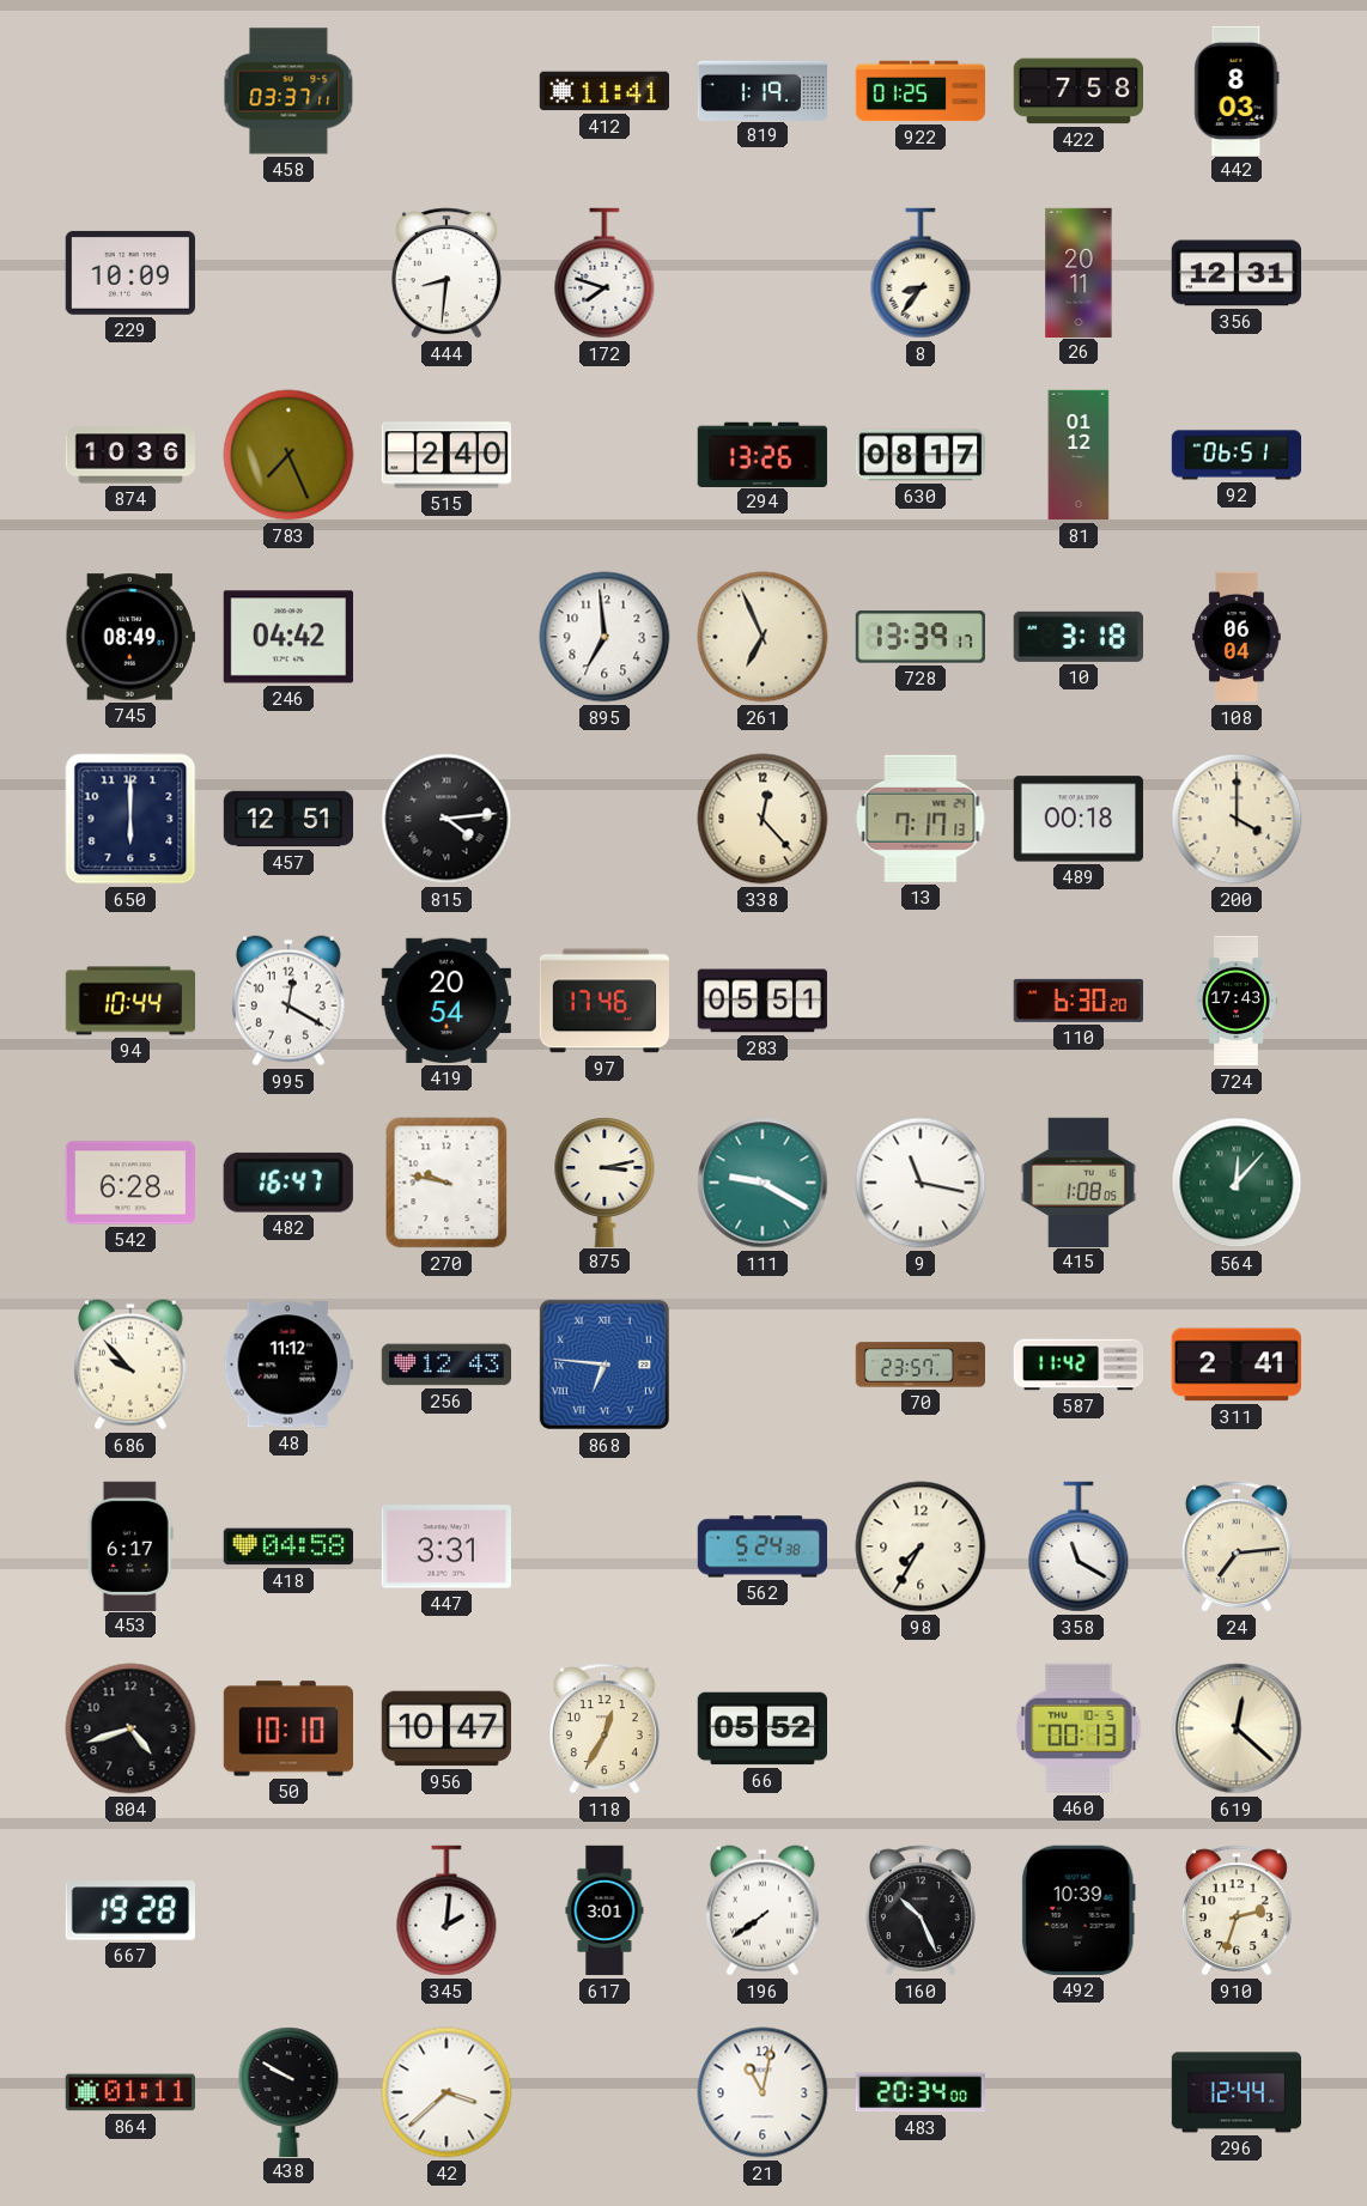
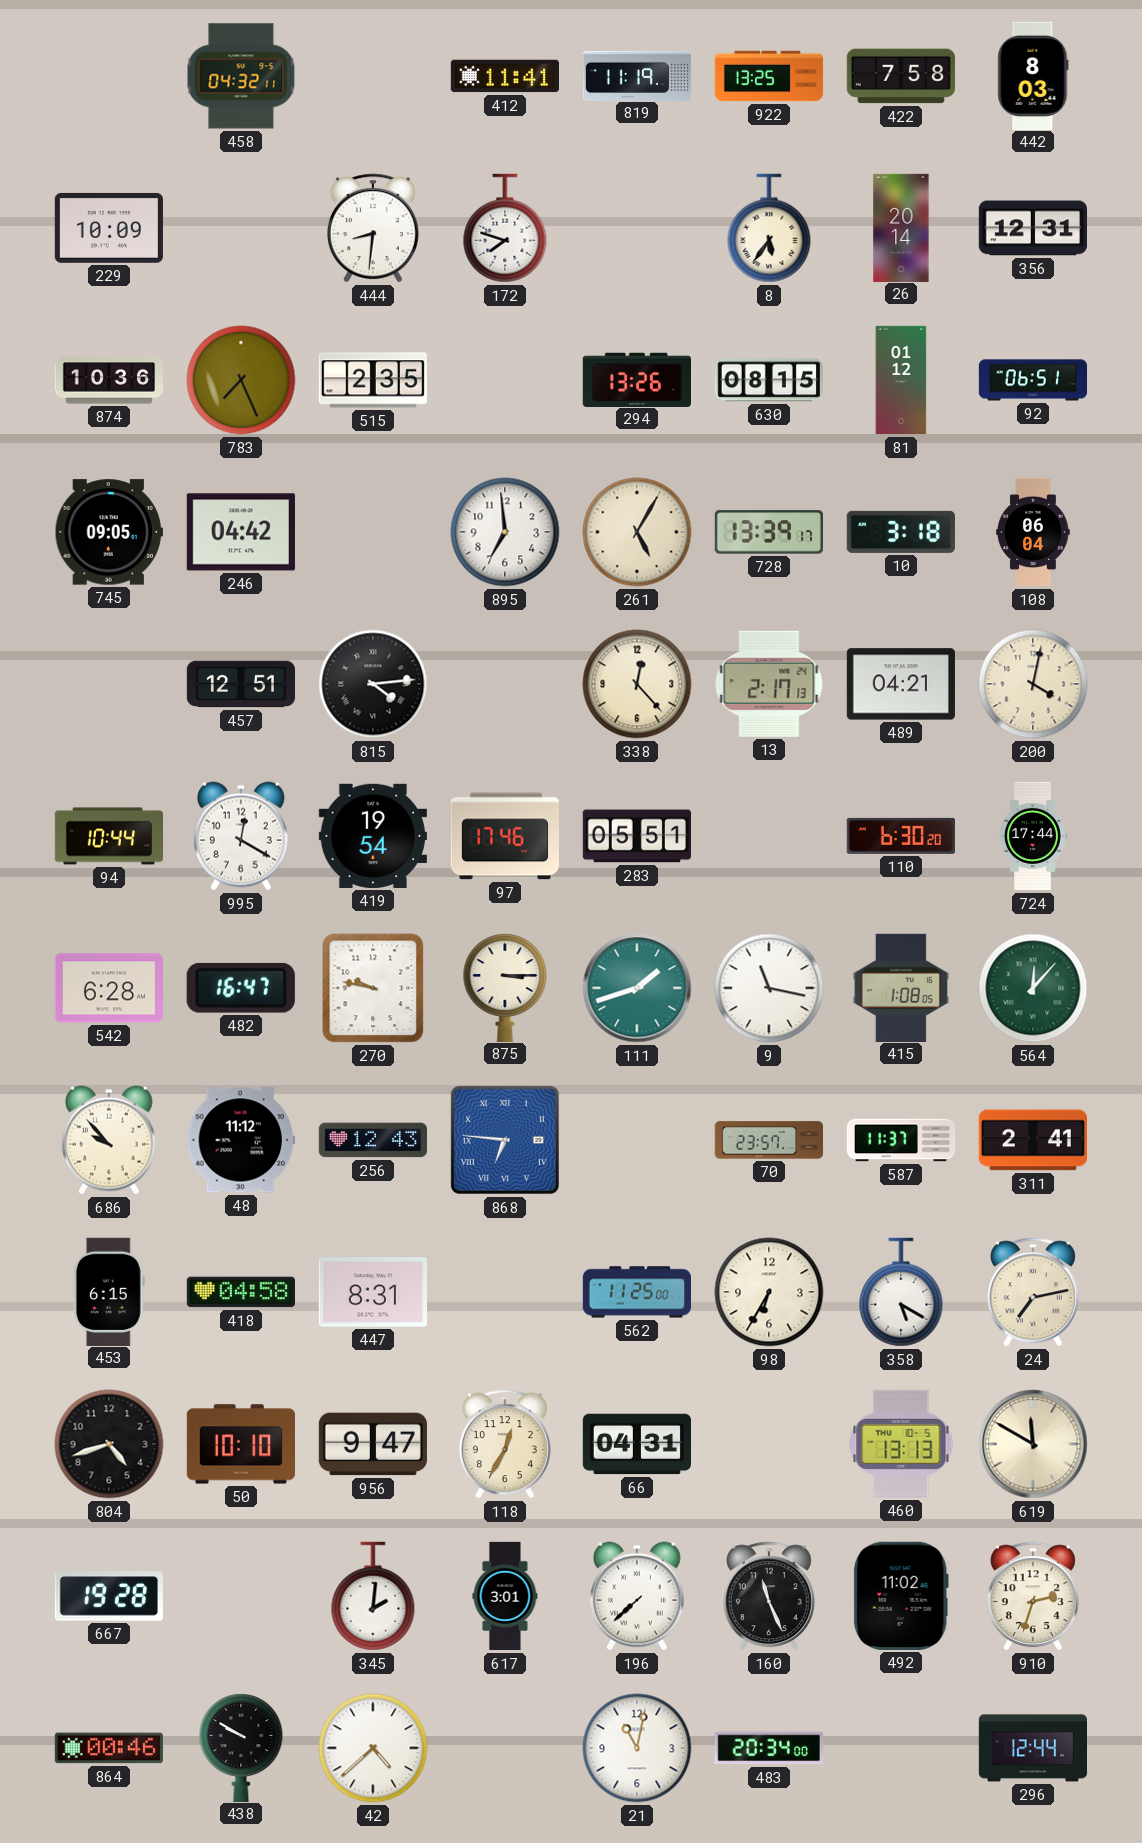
458: 03:37 -> 04:32 (241, 76)
819: 1:19 -> 11:19 (637, 75)
922: 01:25 -> 13:25 (769, 76)
8: 8:36 -> 5:36 (769, 228)
26: 20:11 -> 20:14 (901, 227)
515: 2:40 -> 2:35 (373, 380)
630: 08:17 -> 08:15 (768, 380)
745: 08:49 -> 09:05 (109, 532)
261: 6:56 -> 5:05 (637, 532)
650: 6:00 -> none (130, 819)
13: 7:17 -> 2:17 (769, 684)
489: 00:18 -> 04:21 (900, 684)
200: 4:00 -> 4:02 (1033, 684)
419: 20:54 -> 19:54 (373, 836)
724: 17:43 -> 17:44 (1033, 836)
875: 3:13 -> 3:15 (505, 987)
111: 9:20 -> 1:42 (637, 988)
587: 11:42 -> 11:37 (901, 1140)
453: 6:17 -> 6:15 (109, 1291)
447: 3:31 -> 8:31 (373, 1292)
562: 5:24 -> 11:25 (636, 1292)
98: 7:35 -> 6:35 (769, 1292)
358: 11:20 -> 5:20 (901, 1292)
24: 7:14 -> 7:13 (1033, 1292)
956: 10:47 -> 9:47 (373, 1444)
66: 05:52 -> 04:31 (636, 1444)
460: 00:13 -> 13:13 (901, 1444)
619: 12:22 -> 11:50 (1033, 1444)
196: 7:39 -> 7:38 (637, 1596)
160: 10:26 -> 11:26 (769, 1596)
492: 10:39 -> 11:02 (901, 1596)
864: 01:11 -> 00:46 (108, 1748)
42: 3:38 -> 4:38 (373, 1748)
